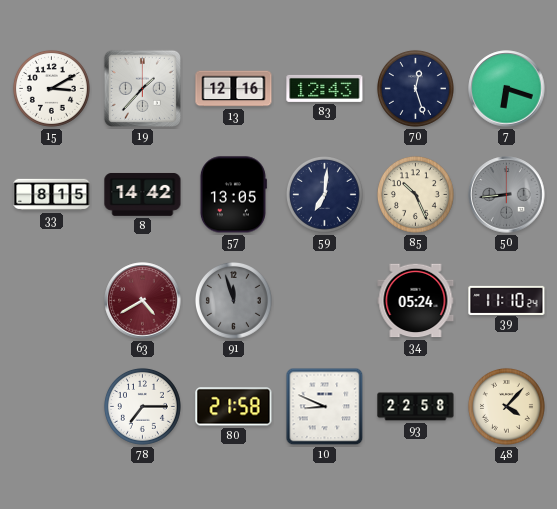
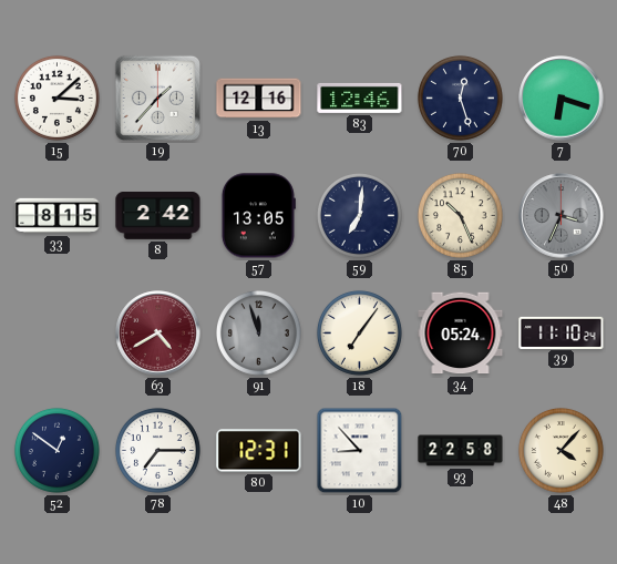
15: 3:10 -> 3:08 (56, 98)
83: 12:43 -> 12:46 (360, 98)
8: 14:42 -> 2:42 (158, 215)
50: 8:44 -> 3:34 (562, 216)
18: none -> 7:06 (359, 332)
52: none -> 12:51 (56, 450)
80: 21:58 -> 12:31 (259, 451)
10: 8:49 -> 8:53 (360, 451)
